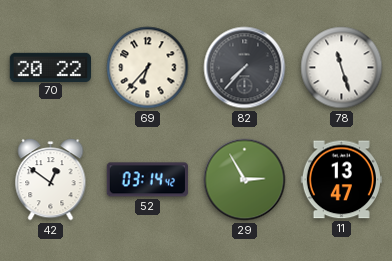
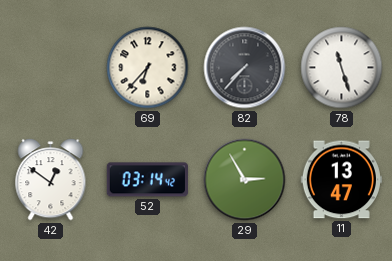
70: 20:22 -> none (50, 67)
